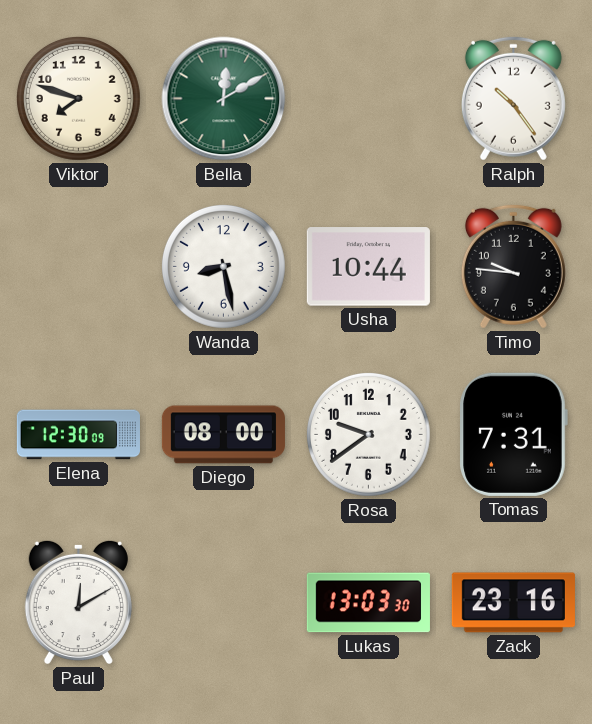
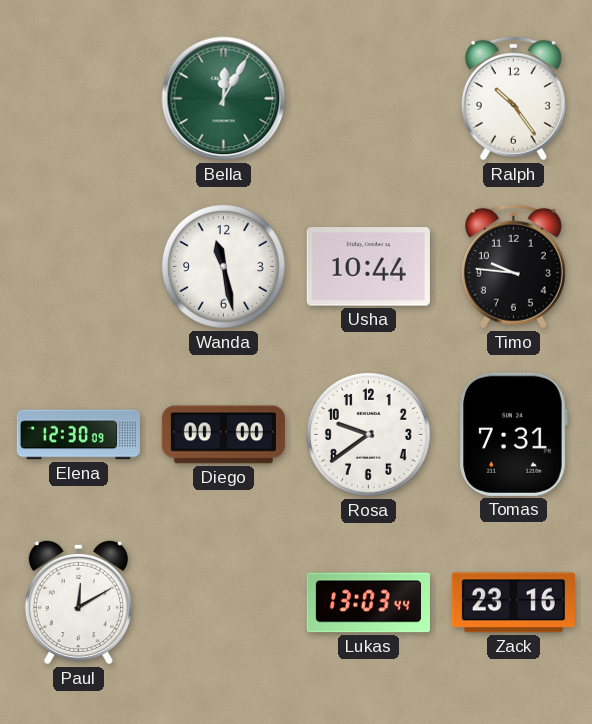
Viktor: 7:48 -> none (78, 98)
Bella: 12:10 -> 12:05 (224, 99)
Wanda: 8:28 -> 11:28 (223, 266)
Diego: 08:00 -> 00:00 (223, 435)
Lukas: 13:03:30 -> 13:03:44 (368, 603)
